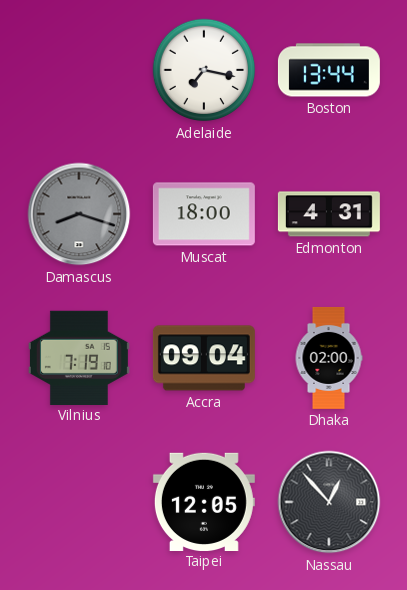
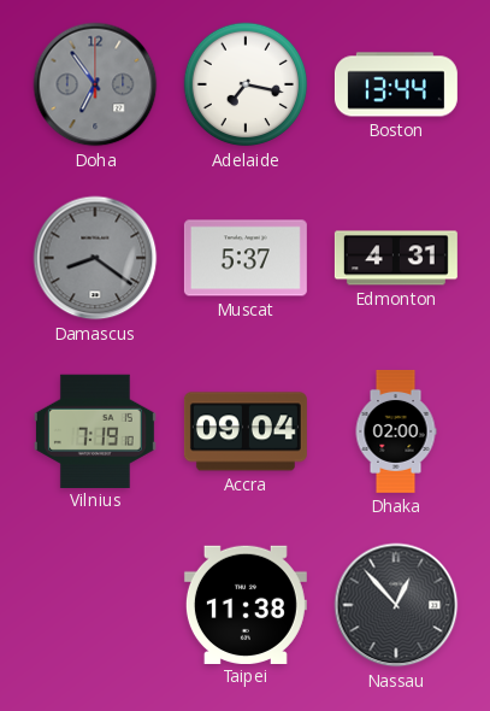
Doha: none -> 6:54 (95, 84)
Damascus: 8:18 -> 8:21 (95, 258)
Muscat: 18:00 -> 5:37 (246, 258)
Taipei: 12:05 -> 11:38 (246, 604)
